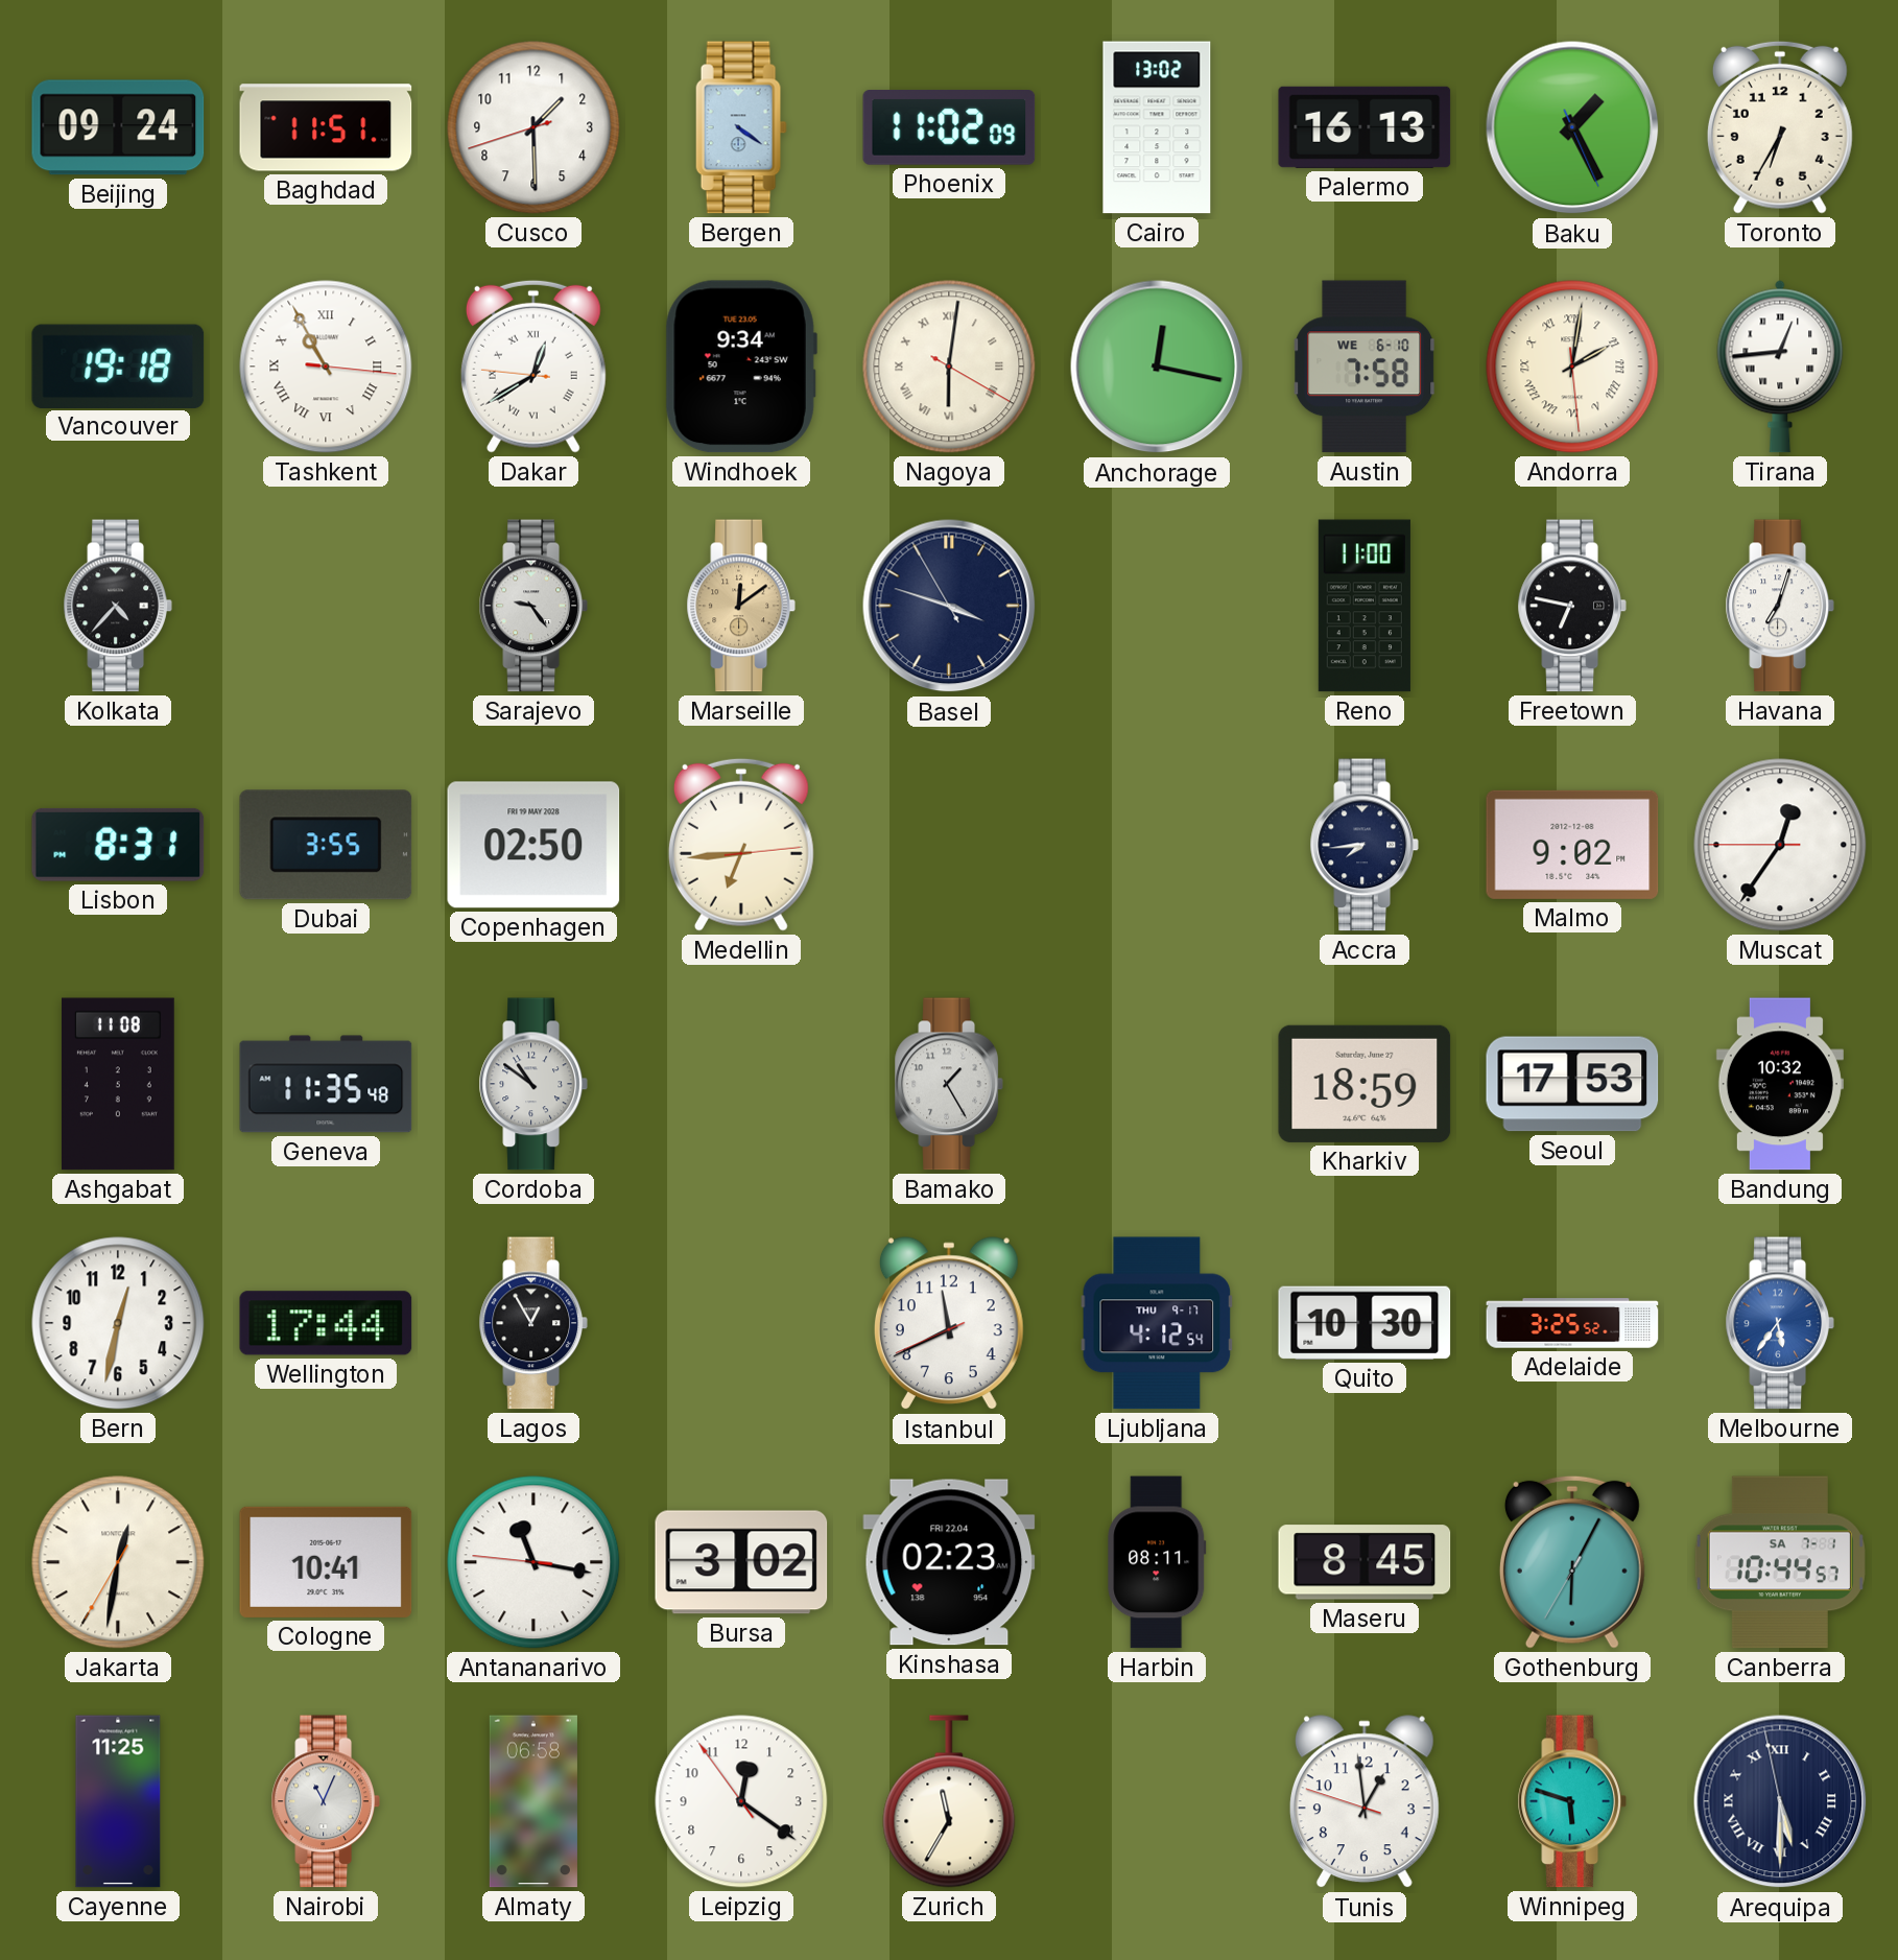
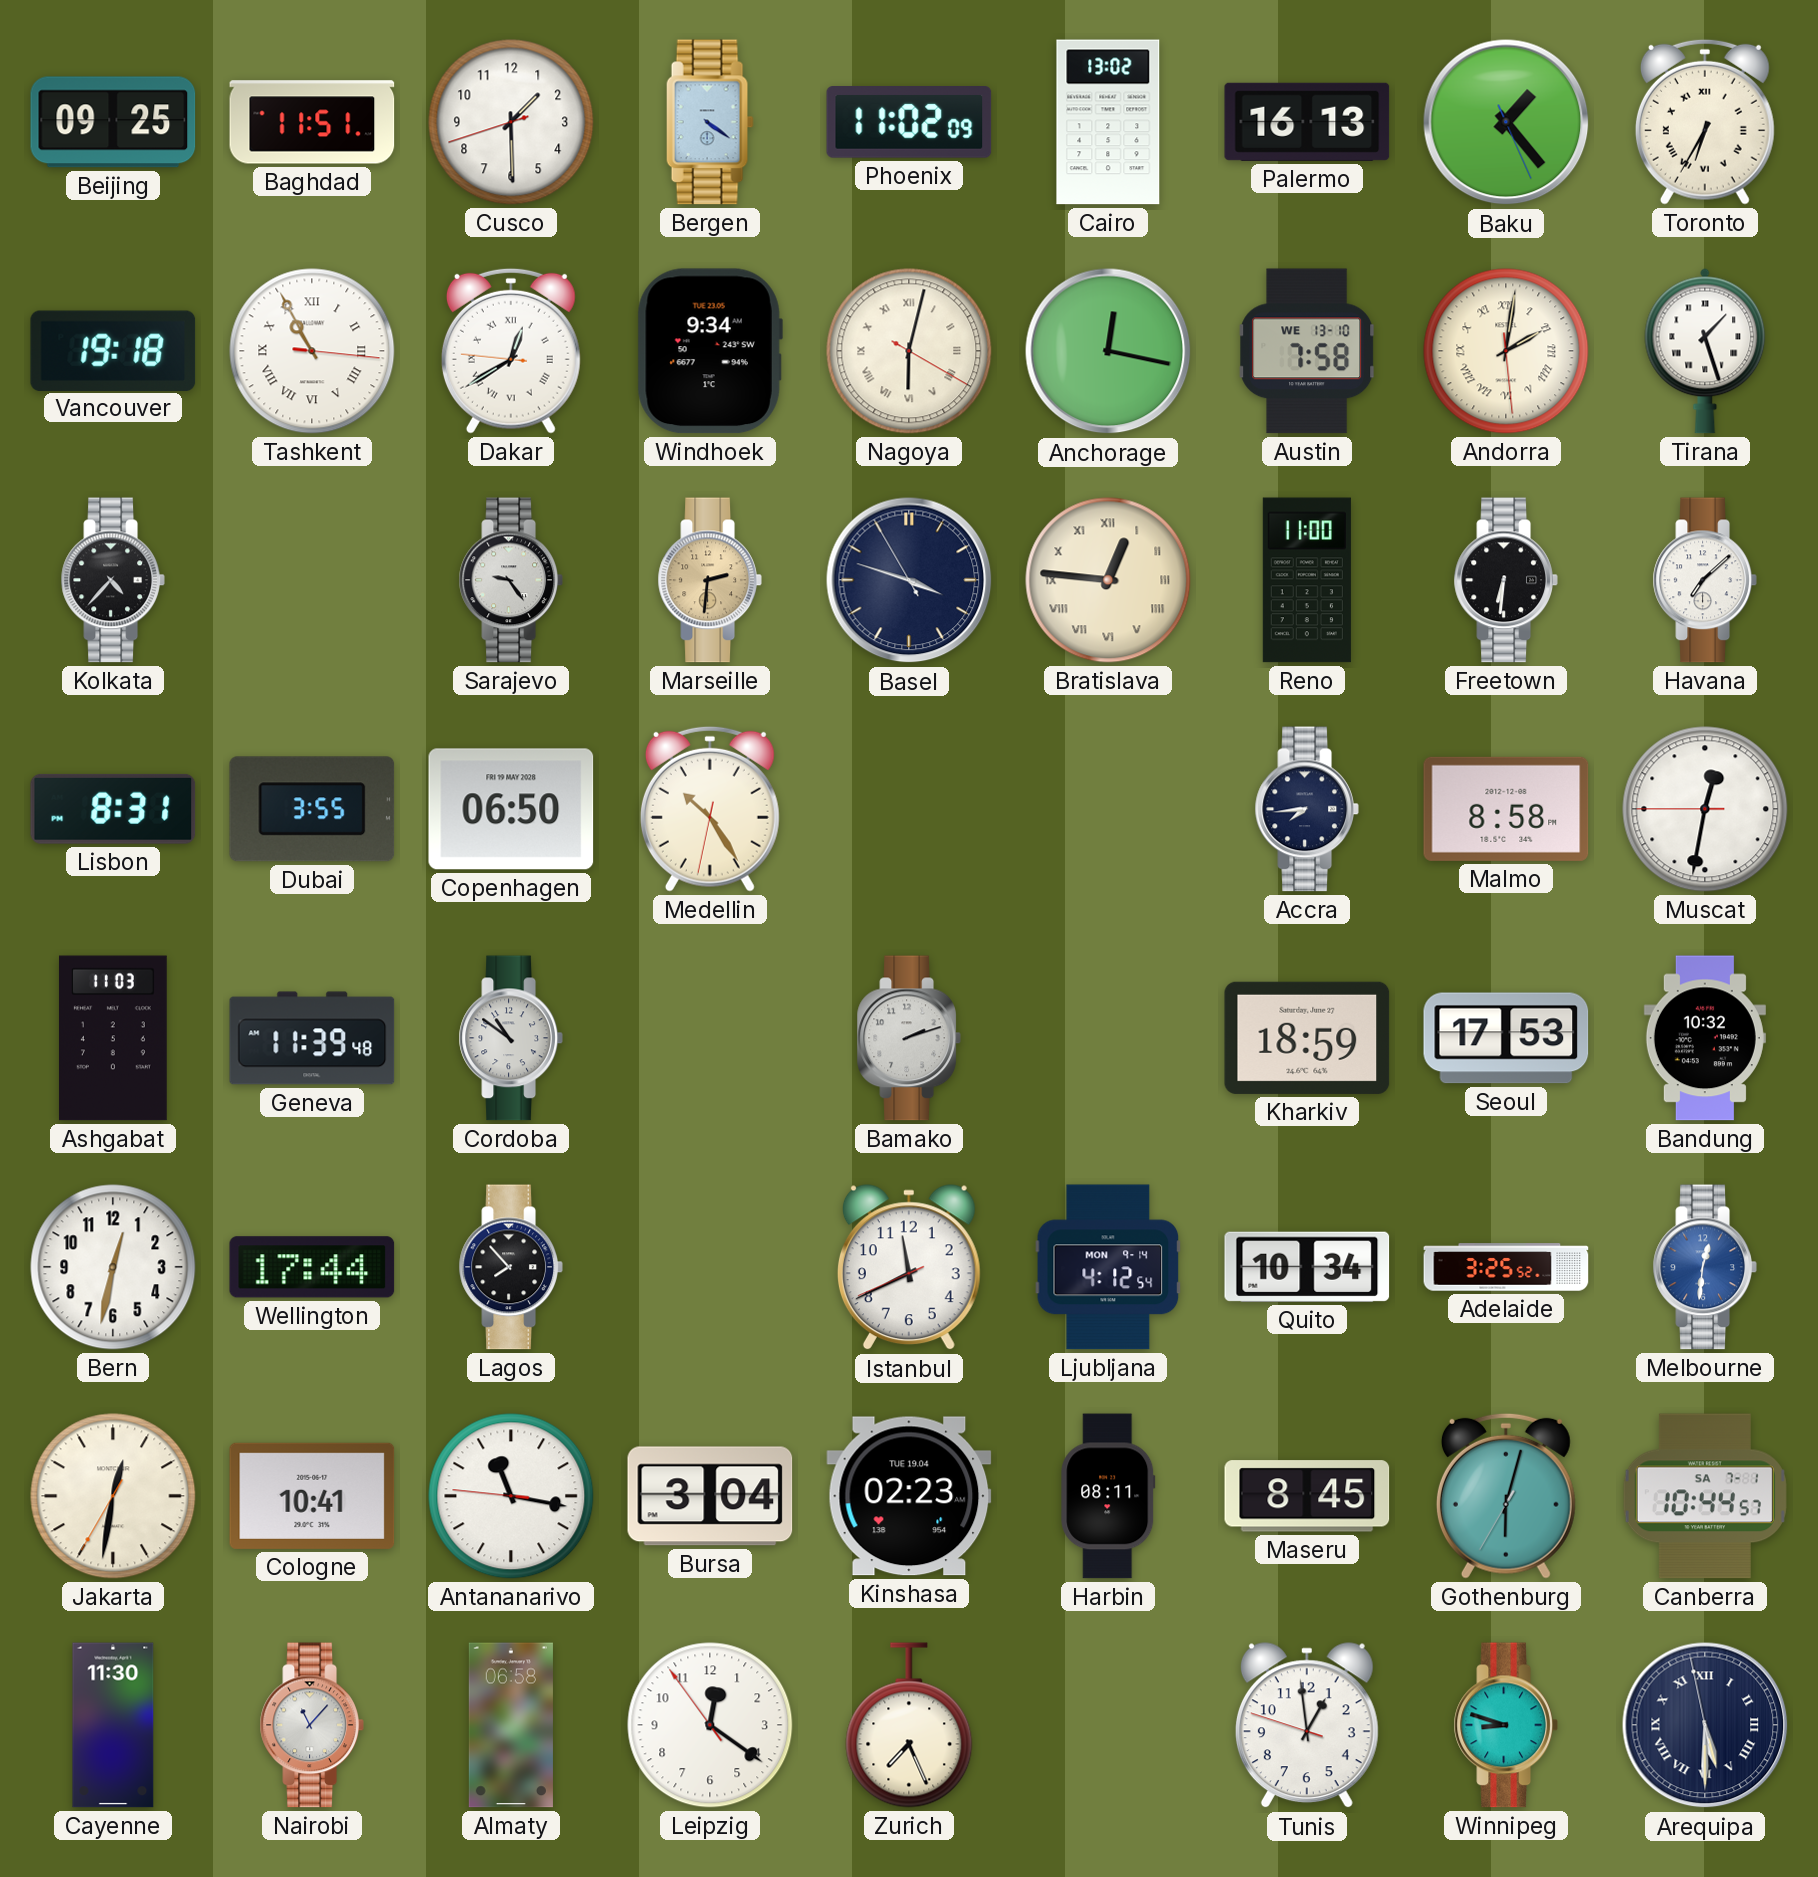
Beijing: 09:24 -> 09:25 (113, 122)
Baku: 1:25 -> 1:23 (1506, 122)
Toronto numerals: Arabic -> Roman (1705, 122)
Nagoya: 6:01 -> 6:02 (909, 351)
Austin date: WE 6-10 -> WE 13-10 (1307, 351)
Tirana: 12:44 -> 1:27 (1705, 351)
Marseille: 12:09 -> 2:31 (710, 580)
Bratislava: none -> 12:46 (1108, 580)
Freetown: 6:47 -> 6:31 (1506, 580)
Havana: 7:03 -> 7:08 (1705, 580)
Copenhagen: 02:50 -> 06:50 (511, 809)
Medellin: 6:44 -> 10:24 (710, 809)
Malmo: 9:02 -> 8:58 (1506, 809)
Muscat: 12:35 -> 12:31 (1705, 809)
Ashgabat: 11:08 -> 11:03 (113, 1038)
Geneva: 11:35 -> 11:39 (312, 1038)
Bamako: 1:25 -> 2:12 (909, 1038)
Lagos: 12:55 -> 7:53 (511, 1267)
Ljubljana date: THU 9-17 -> MON 9-14 (1108, 1267)
Quito: 10:30 -> 10:34 (1307, 1267)
Melbourne: 5:36 -> 12:31 (1705, 1267)
Bursa: 3:02 -> 3:04 (710, 1496)
Kinshasa date: FRI 22.04 -> TUE 19.04 (909, 1496)
Gothenburg: 6:04 -> 6:02 (1506, 1496)
Cayenne: 11:25 -> 11:30 (113, 1725)
Nairobi: 11:04 -> 11:07 (312, 1725)
Zurich: 11:35 -> 7:26 (909, 1725)
Winnipeg: 5:48 -> 8:48 (1506, 1725)
